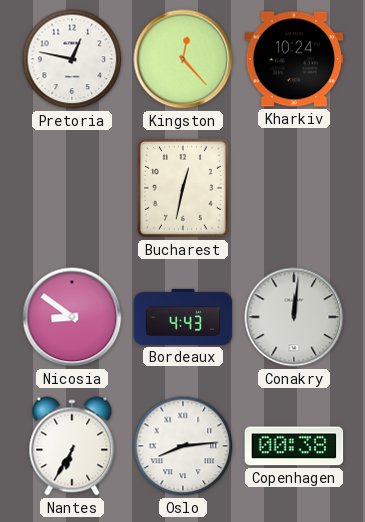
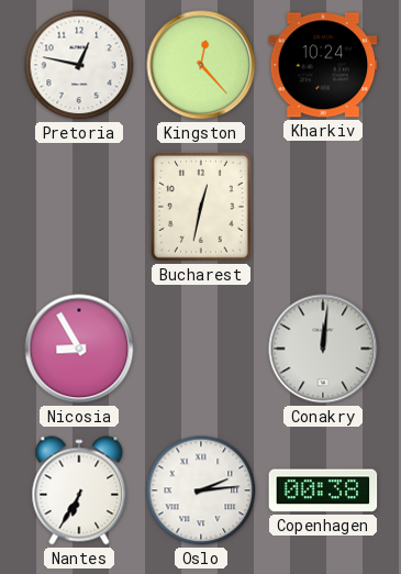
Nicosia: 8:51 -> 8:55 (79, 349)
Bordeaux: 4:43 -> none (183, 317)
Oslo: 8:14 -> 2:14 (201, 490)
